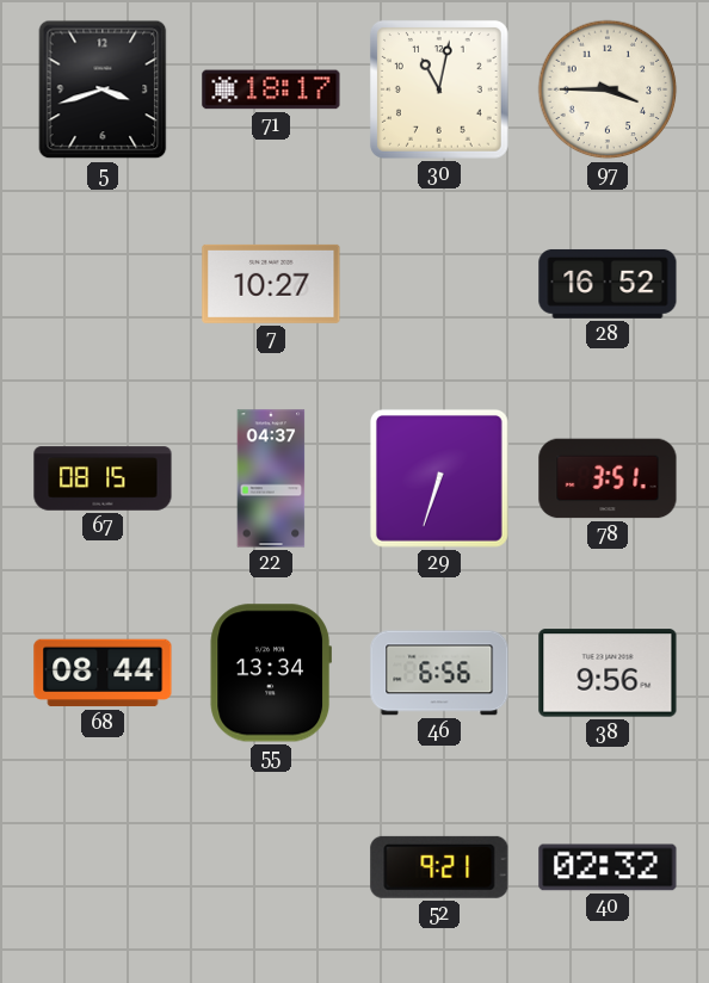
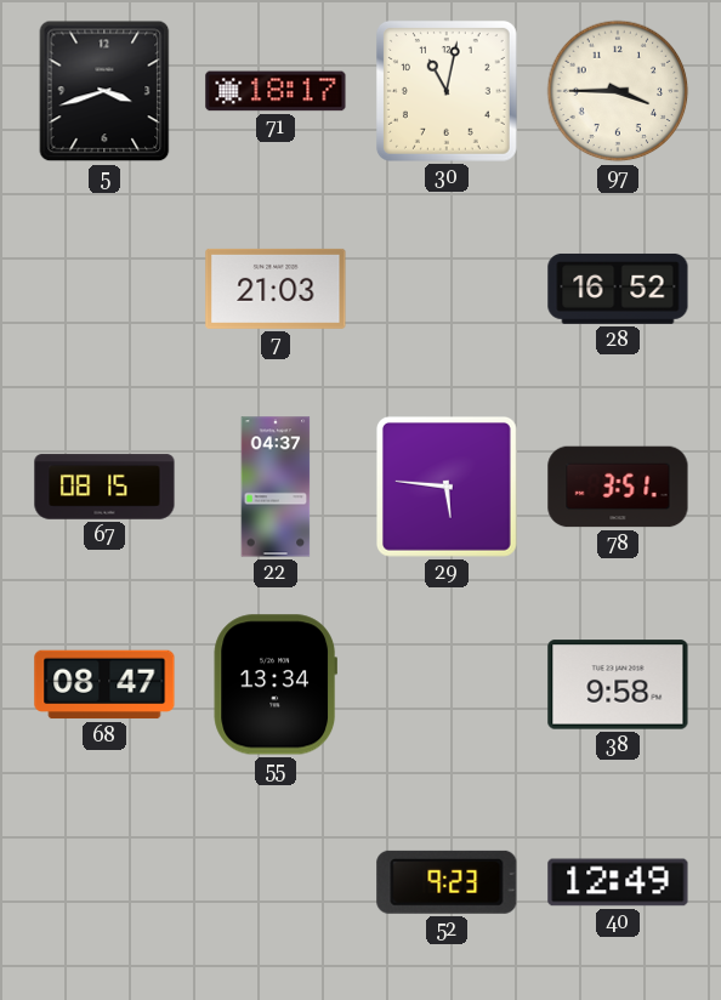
7: 10:27 -> 21:03 (276, 289)
29: 6:33 -> 5:46 (447, 487)
68: 08:44 -> 08:47 (104, 684)
46: 6:56 -> none (439, 673)
38: 9:56 -> 9:58 (618, 684)
52: 9:21 -> 9:23 (447, 882)
40: 02:32 -> 12:49 (618, 882)
